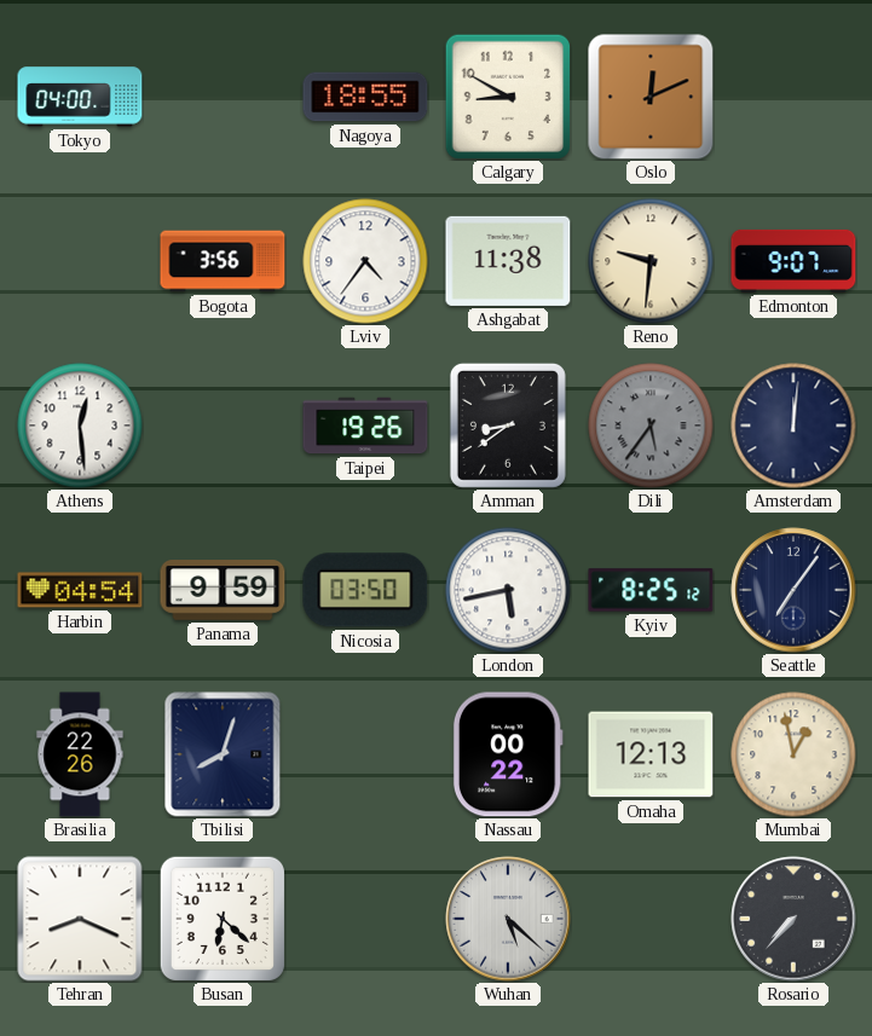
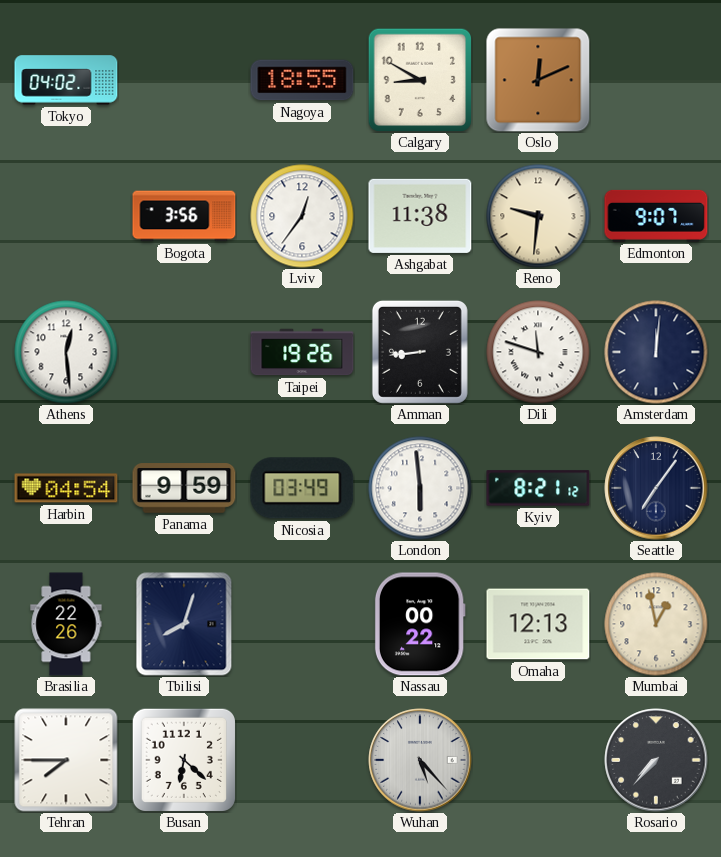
Tokyo: 04:00 -> 04:02 (66, 80)
Lviv: 4:36 -> 12:36 (302, 216)
Amman: 8:39 -> 8:44 (420, 352)
Dili: 5:36 -> 11:48 (538, 352)
Dili dial: grey -> white (538, 352)
Nicosia: 03:50 -> 03:49 (302, 488)
London: 5:43 -> 5:59 (420, 488)
Kyiv: 8:25 -> 8:21 (538, 488)
Tehran: 8:19 -> 7:45 (66, 760)
Wuhan: 5:22 -> 5:23 (420, 760)
